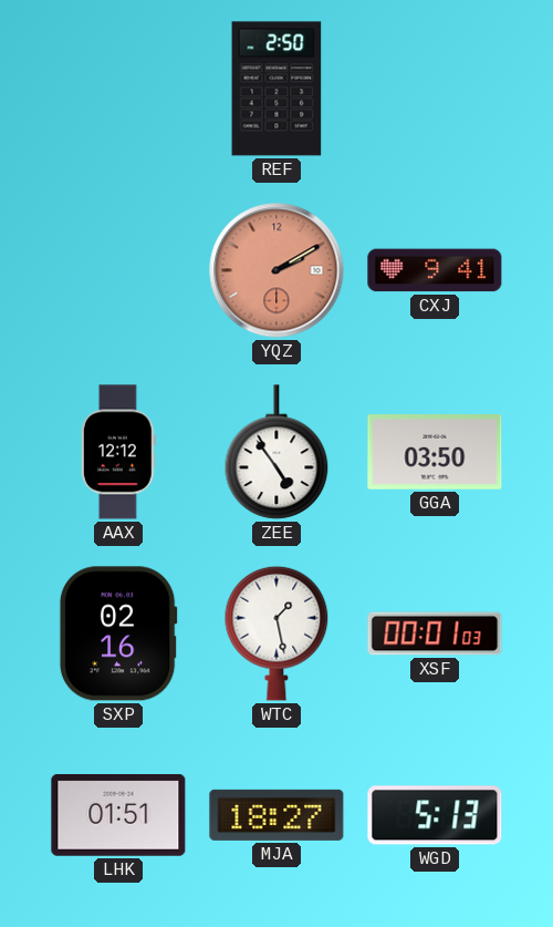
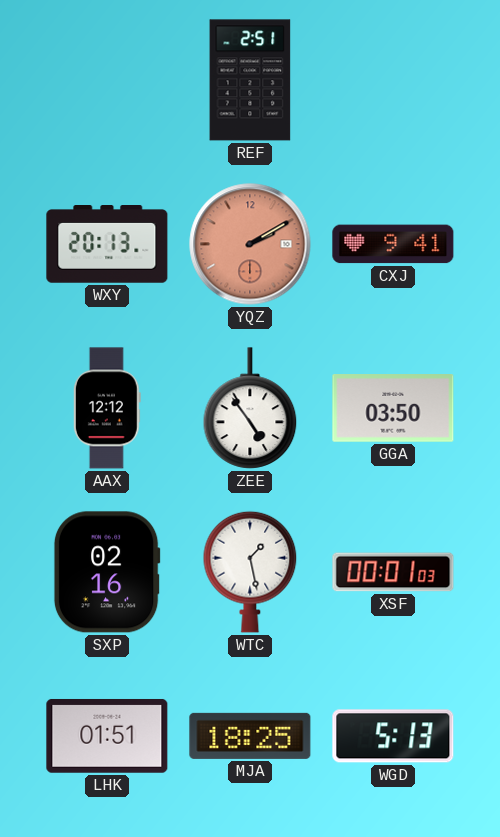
REF: 2:50 -> 2:51 (250, 80)
WXY: none -> 20:13 (107, 245)
MJA: 18:27 -> 18:25 (250, 736)
